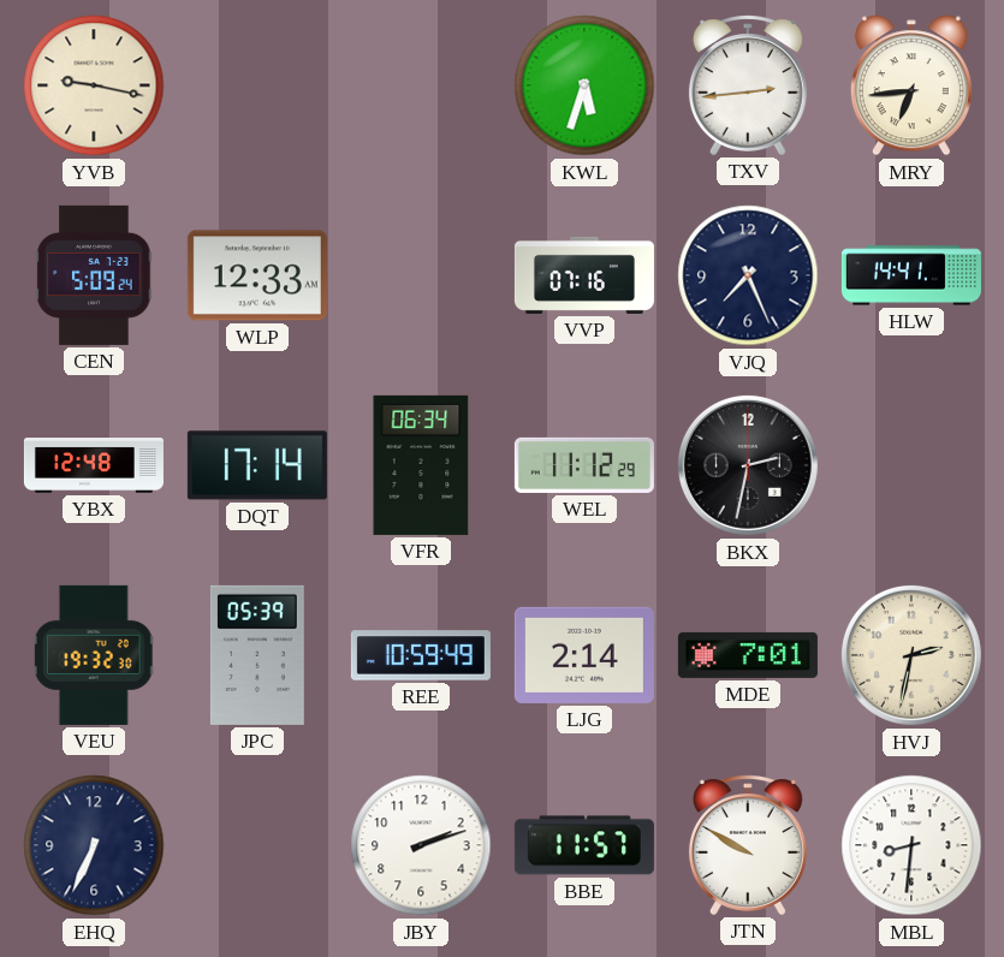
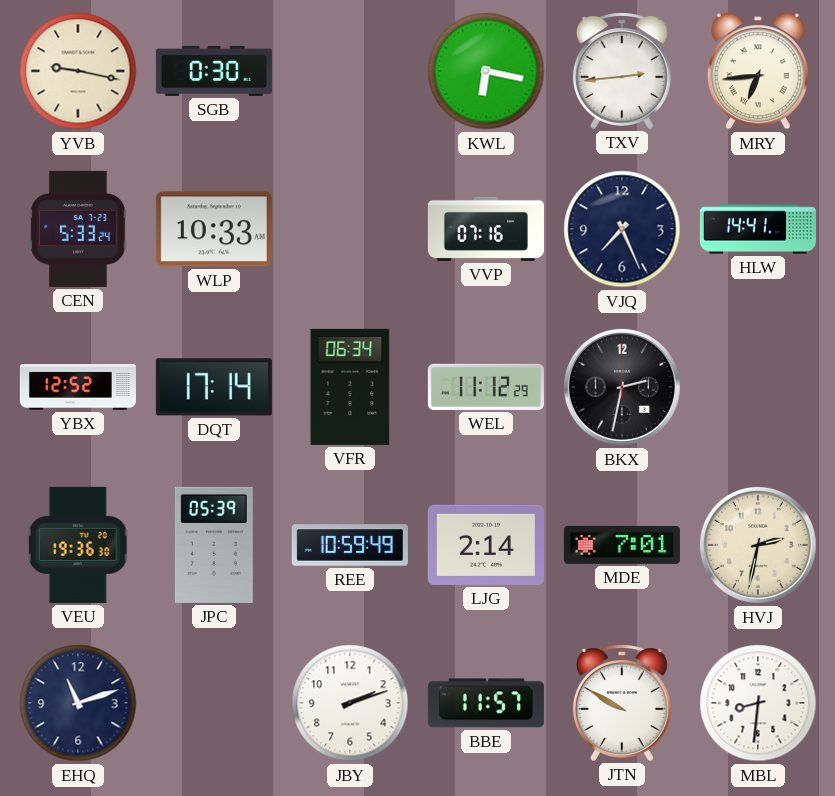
SGB: none -> 0:30 (214, 71)
KWL: 5:33 -> 6:17 (486, 71)
CEN: 5:09 -> 5:33 (78, 229)
WLP: 12:33 -> 10:33 (214, 229)
YBX: 12:48 -> 12:52 (78, 387)
VEU: 19:32 -> 19:36 (78, 545)
EHQ: 6:34 -> 11:12 (78, 703)
